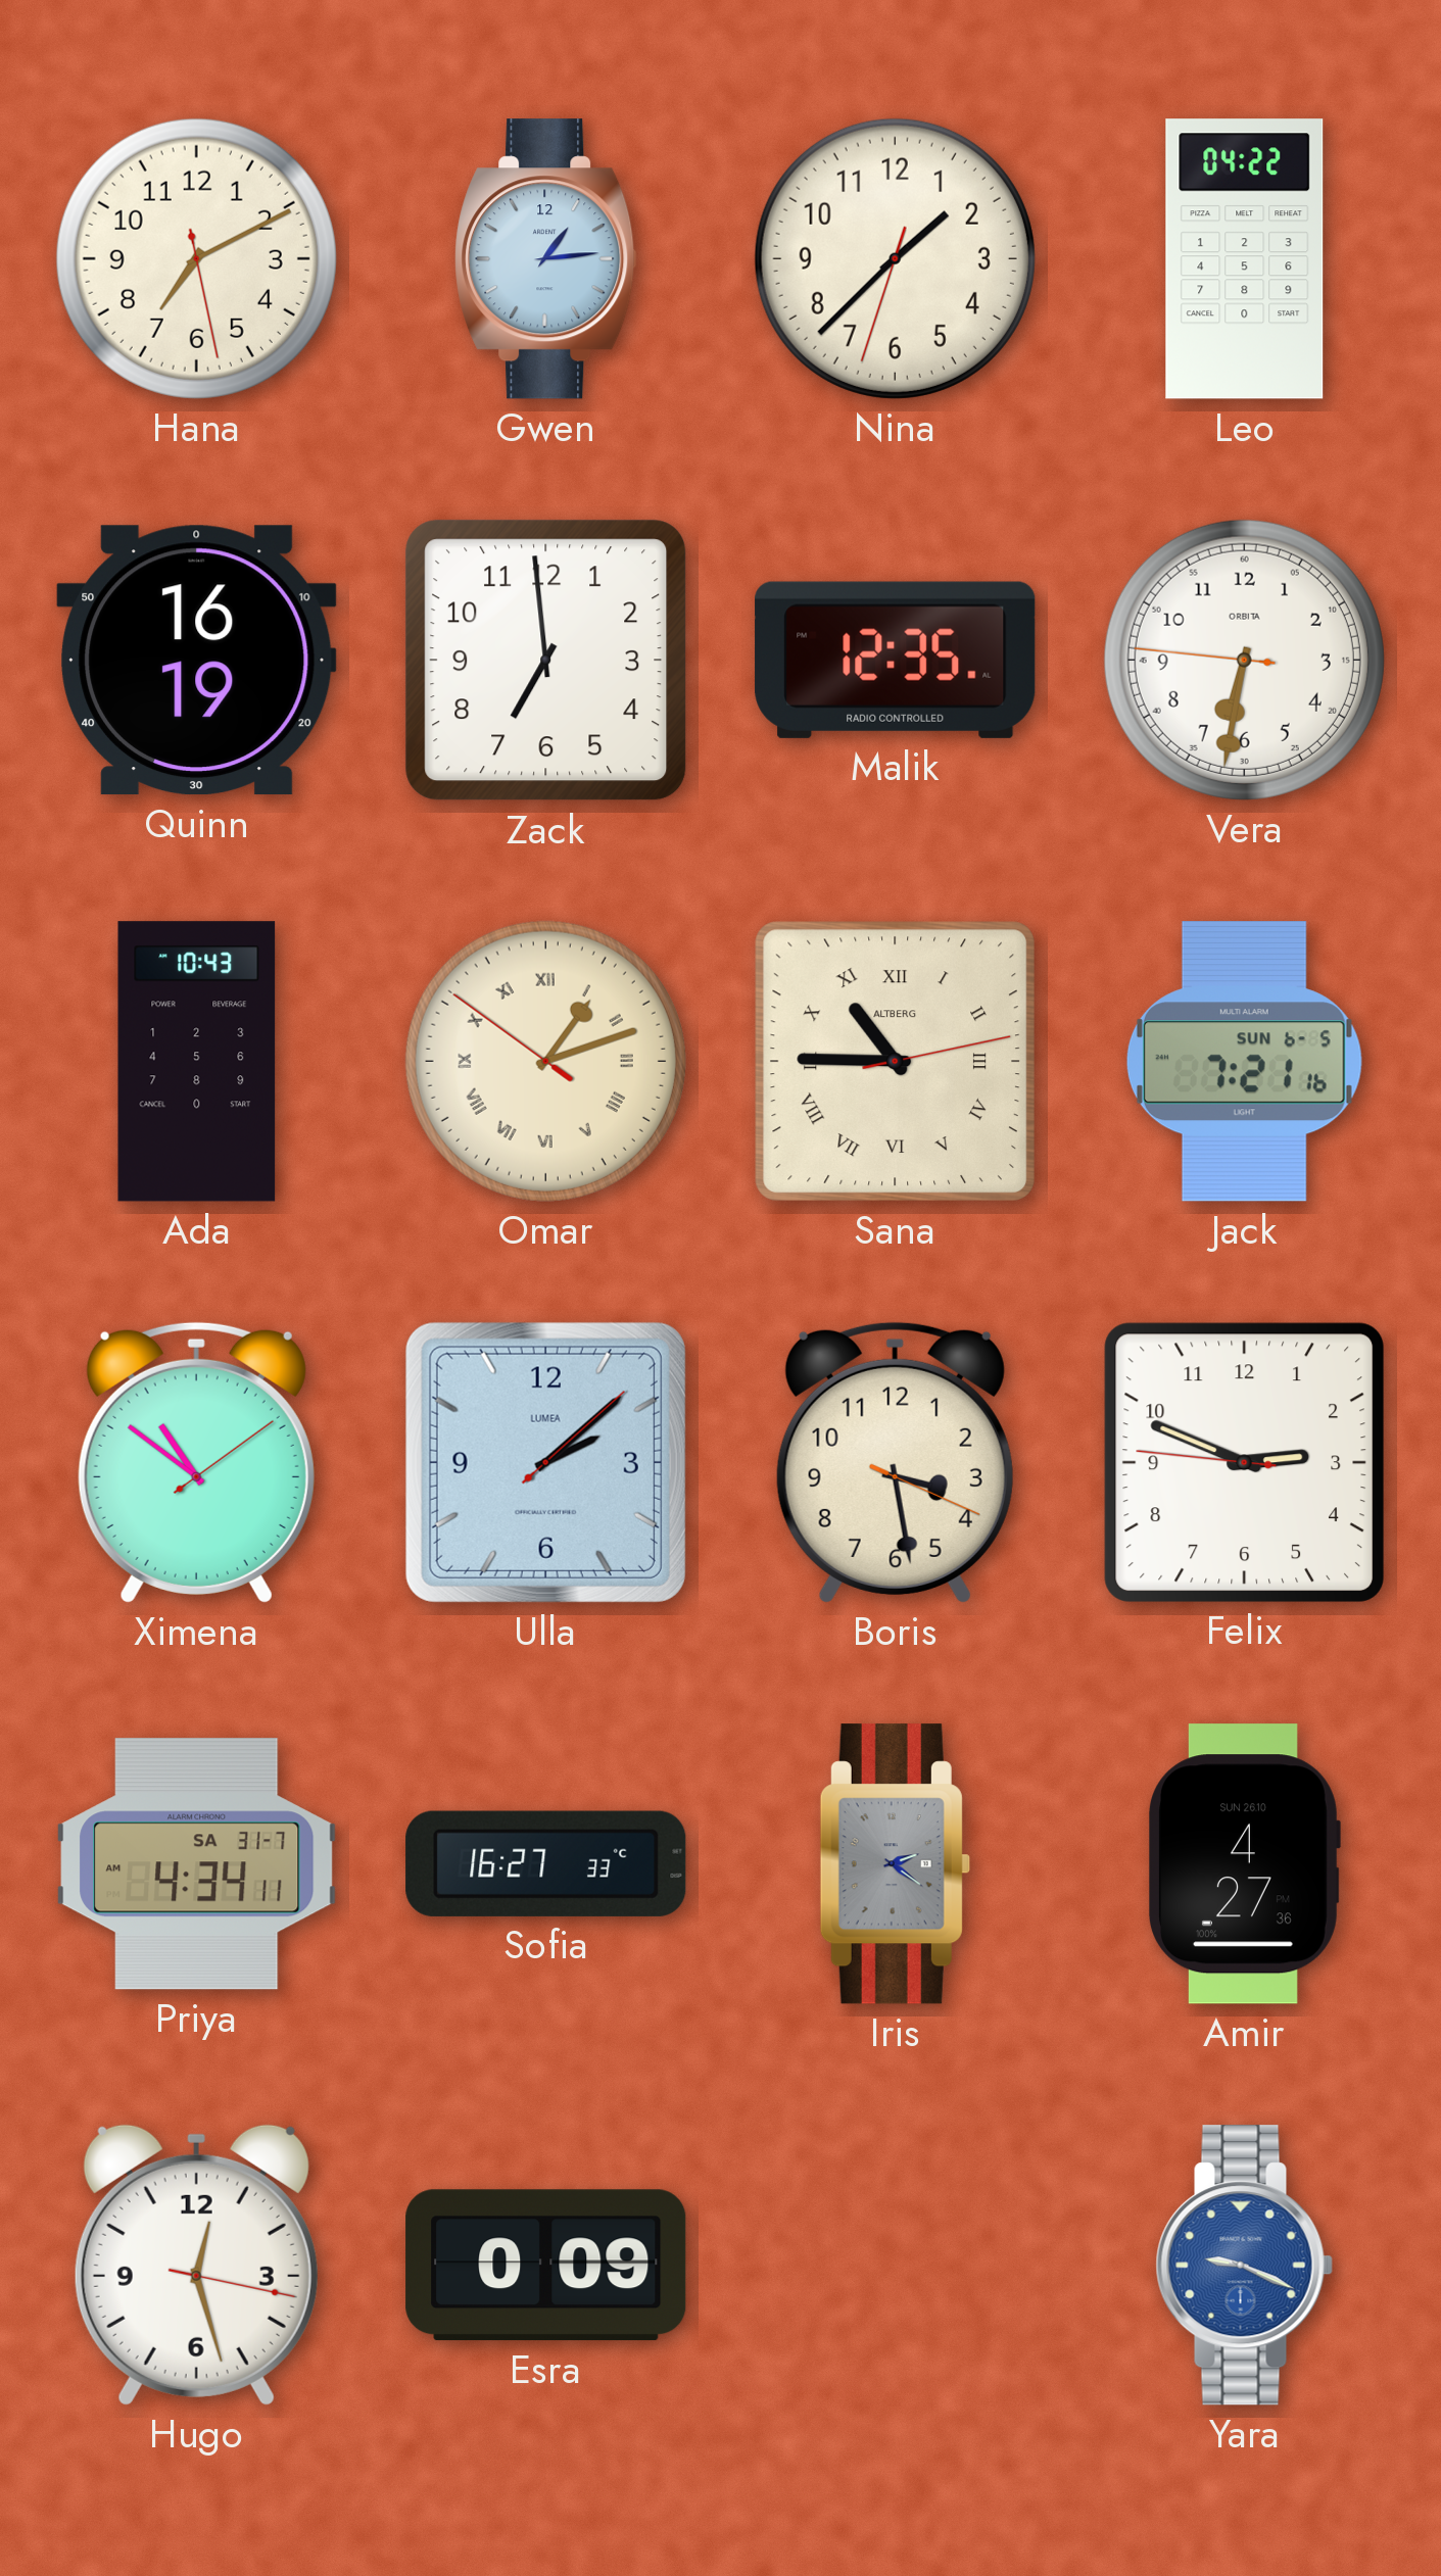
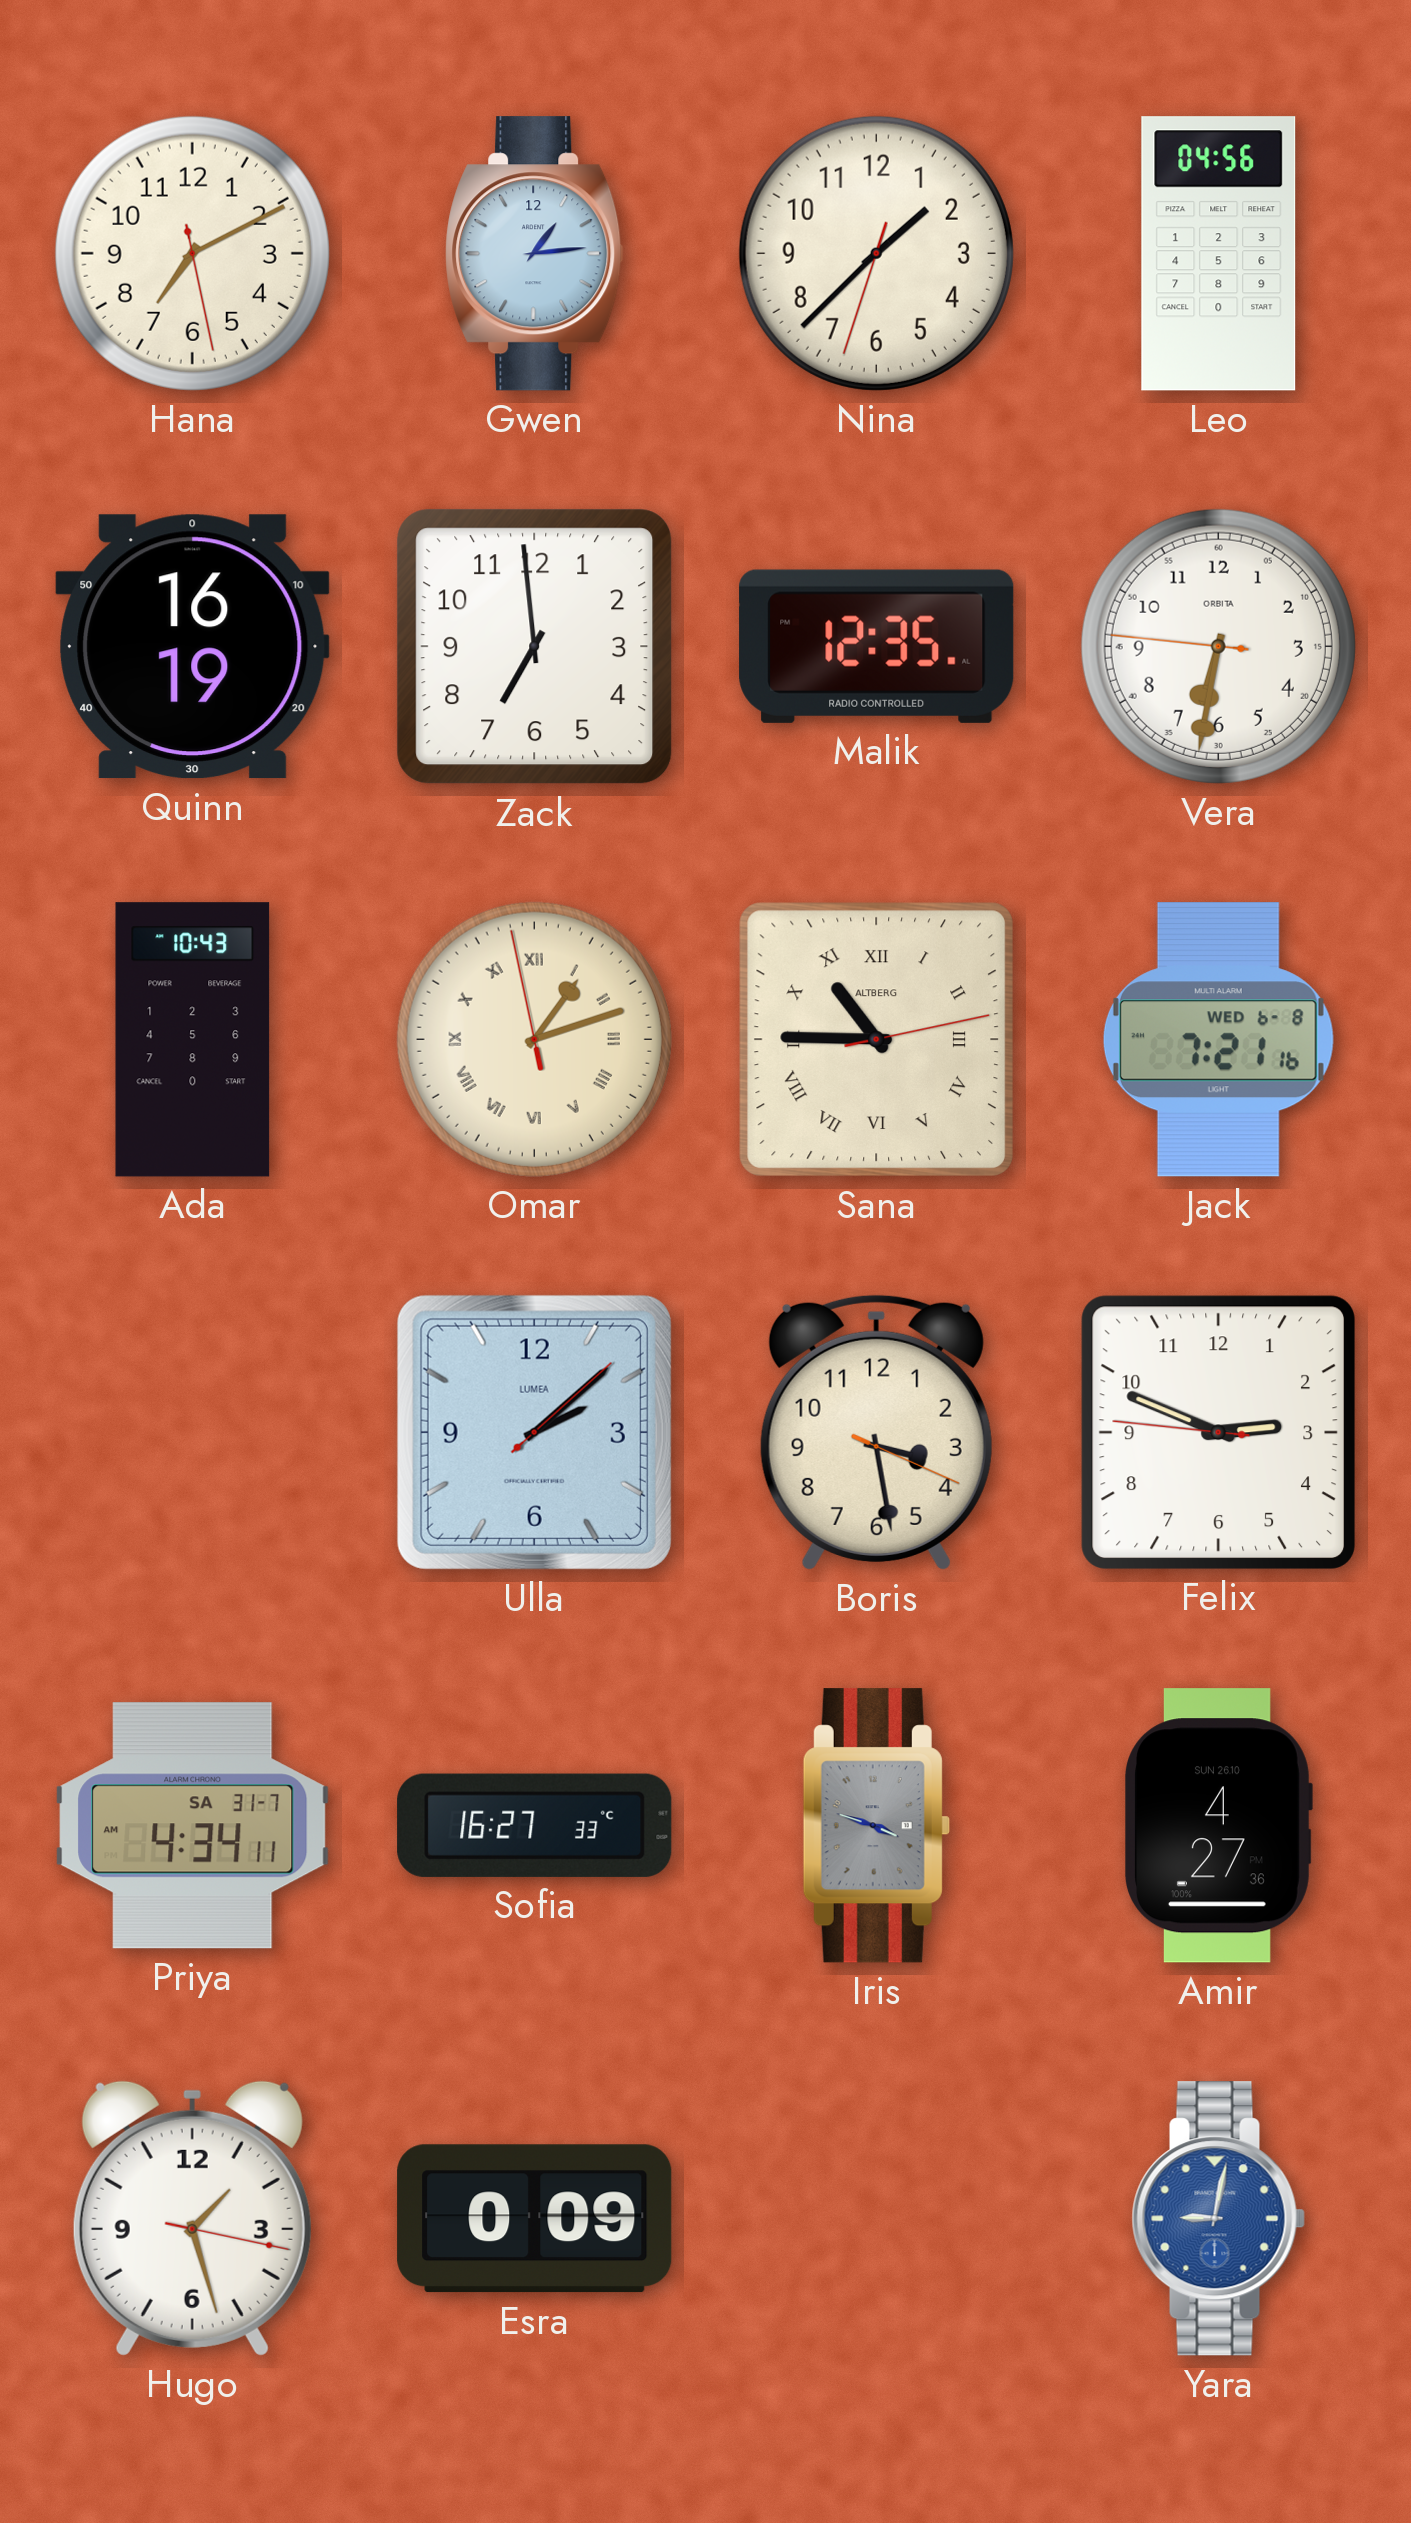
Leo: 04:22 -> 04:56 (1219, 254)
Omar: 1:11:51 -> 1:11:58 (534, 1039)
Jack date: SUN 6-5 -> WED 6-8 (1218, 1040)
Ximena: 10:51 -> none (196, 1462)
Iris: 2:21 -> 3:48 (876, 1826)
Hugo: 12:27 -> 1:27 (192, 2218)
Yara: 9:19 -> 9:02 (1218, 2219)
